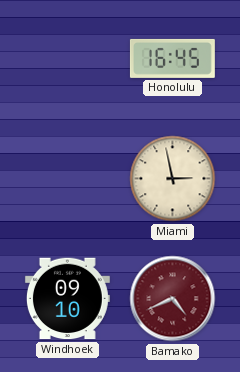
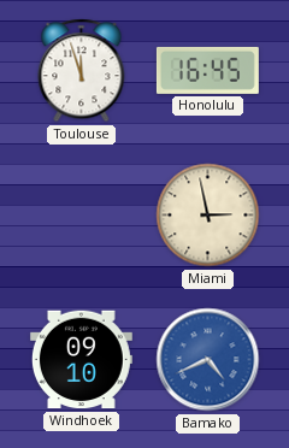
Toulouse: none -> 11:57 (82, 71)
Bamako dial: burgundy -> blue (208, 360)
